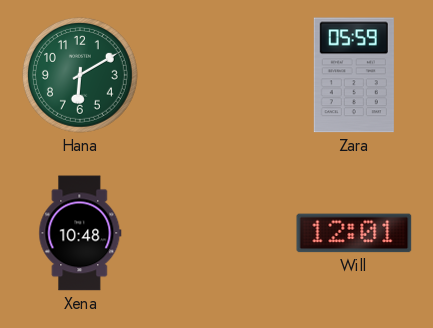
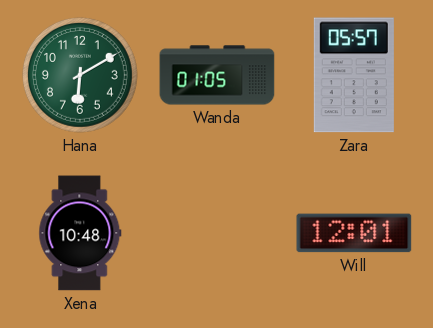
Wanda: none -> 01:05 (217, 75)
Zara: 05:59 -> 05:57 (354, 75)
